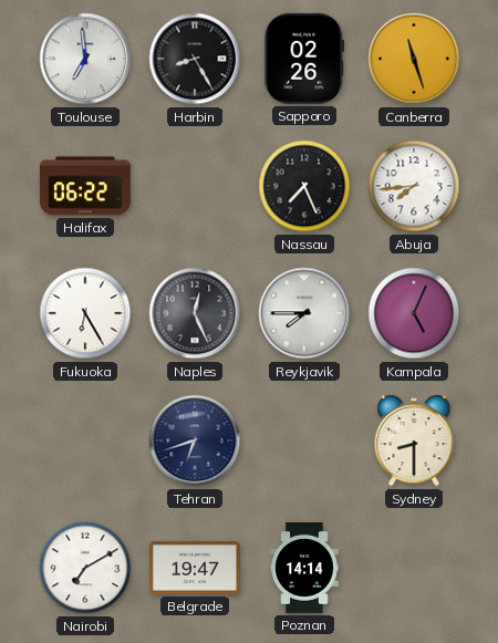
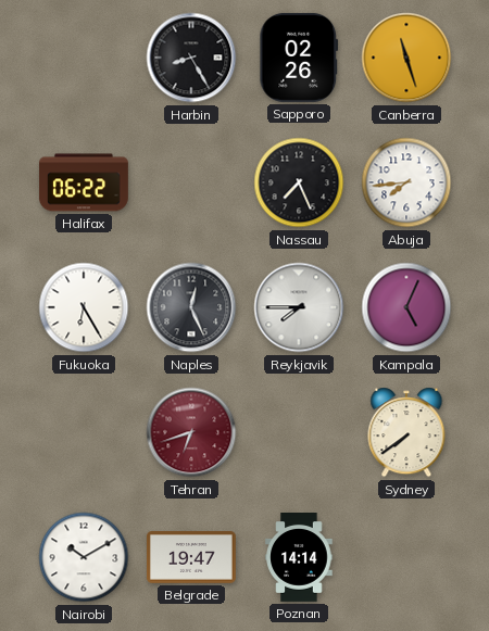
Toulouse: 6:59 -> none (85, 59)
Tehran dial: navy -> burgundy (191, 432)
Sydney: 8:30 -> 7:39 (406, 432)
Nairobi: 7:10 -> 10:10 (84, 557)
